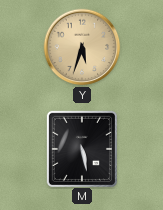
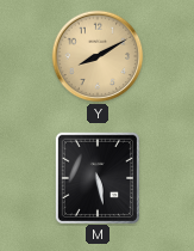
Y: 5:33 -> 8:10 (98, 56)
